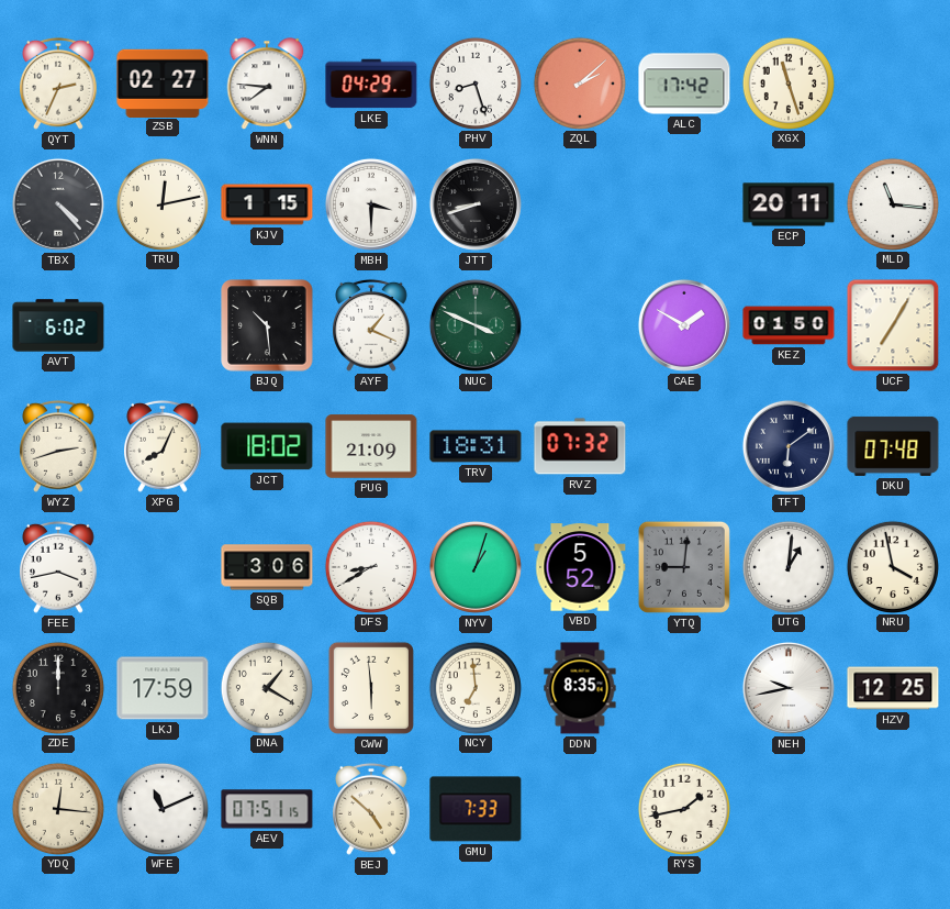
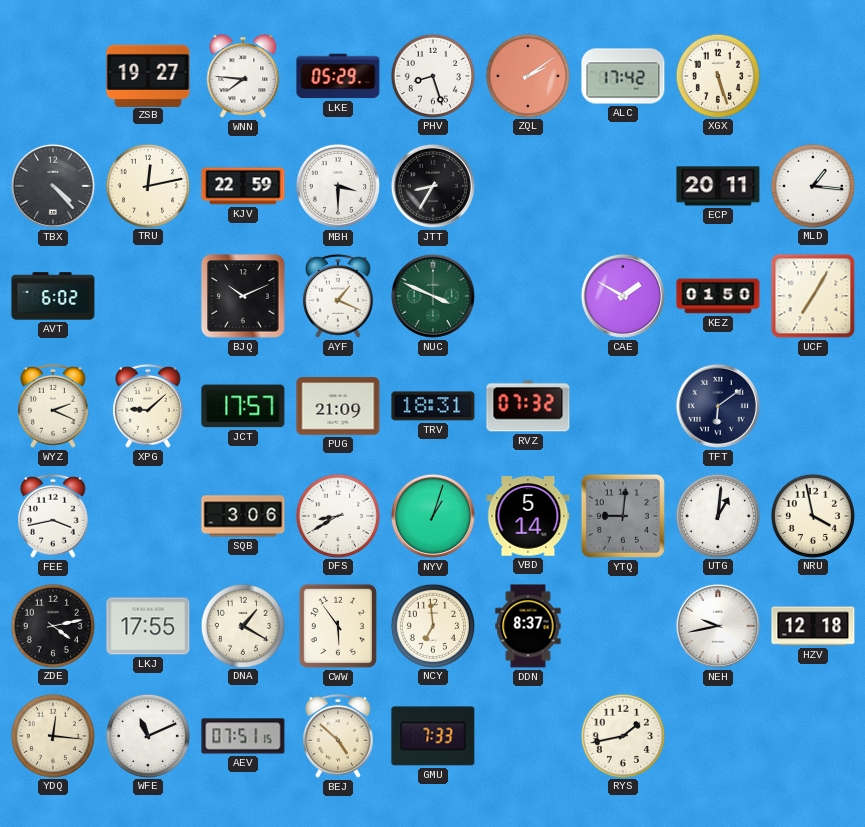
QYT: 2:34 -> none (59, 84)
ZSB: 02:27 -> 19:27 (148, 75)
LKE: 04:29 -> 05:29 (338, 76)
ZQL: 2:08 -> 2:09 (527, 75)
XGX: 11:27 -> 5:27 (717, 75)
KJV: 1:15 -> 22:59 (243, 186)
JTT: 8:42 -> 8:35 (433, 186)
MLD: 11:16 -> 1:16 (812, 185)
BJQ: 10:29 -> 10:11 (243, 296)
WYZ: 2:42 -> 2:19 (54, 406)
XPG: 8:04 -> 9:08 (149, 406)
JCT: 18:02 -> 17:57 (243, 406)
DKU: 07:48 -> none (893, 446)
VBD: 5:52 -> 5:14 (528, 516)
ZDE: 12:00 -> 4:13 (52, 625)
LKJ: 17:59 -> 17:55 (148, 626)
CWW: 5:59 -> 5:54 (338, 626)
DDN: 8:35 -> 8:37 (528, 626)
HZV: 12:25 -> 12:18 (813, 626)
